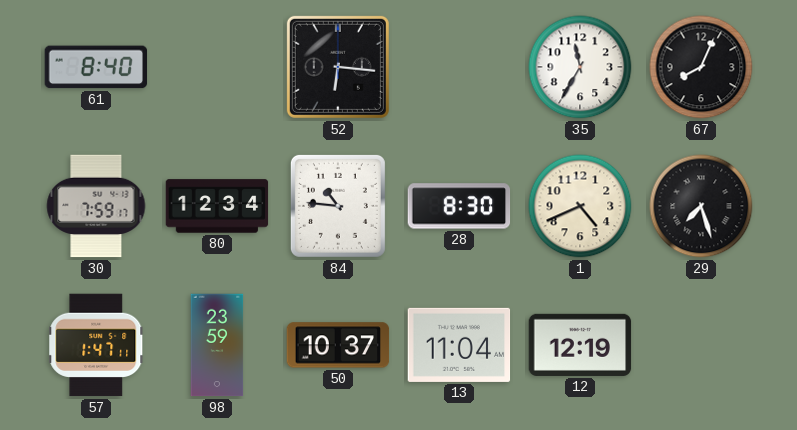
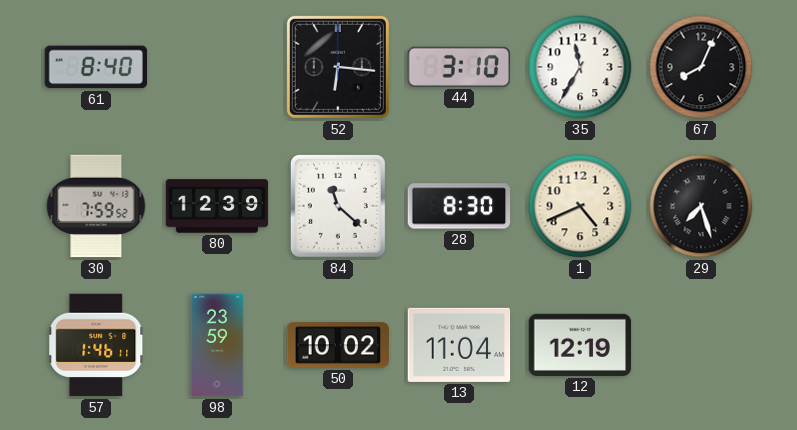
44: none -> 3:10 (458, 67)
30: 7:59:17 -> 7:59:52 (96, 206)
80: 12:34 -> 12:39 (217, 206)
84: 10:46 -> 11:22 (338, 206)
57: 1:47 -> 1:46 (96, 345)
50: 10:37 -> 10:02 (338, 345)
